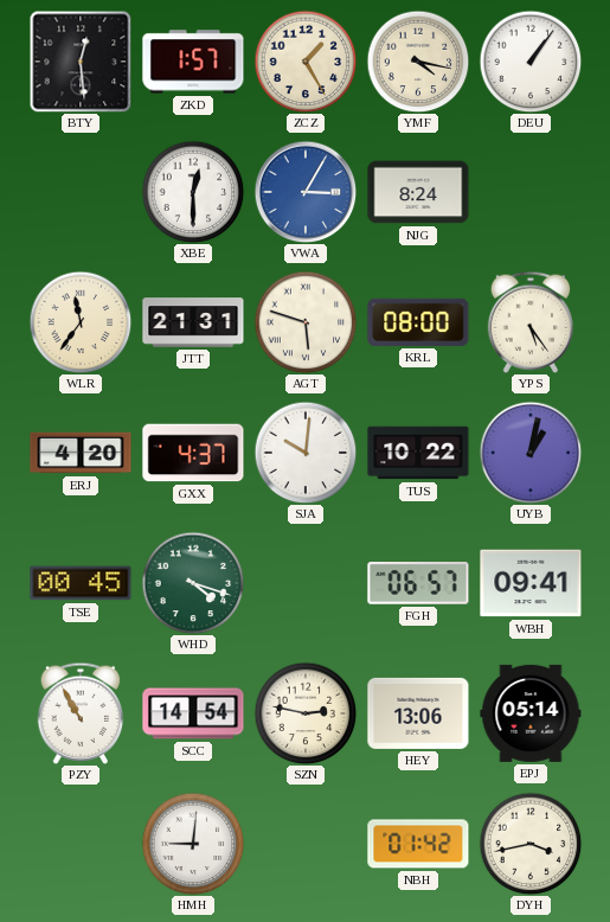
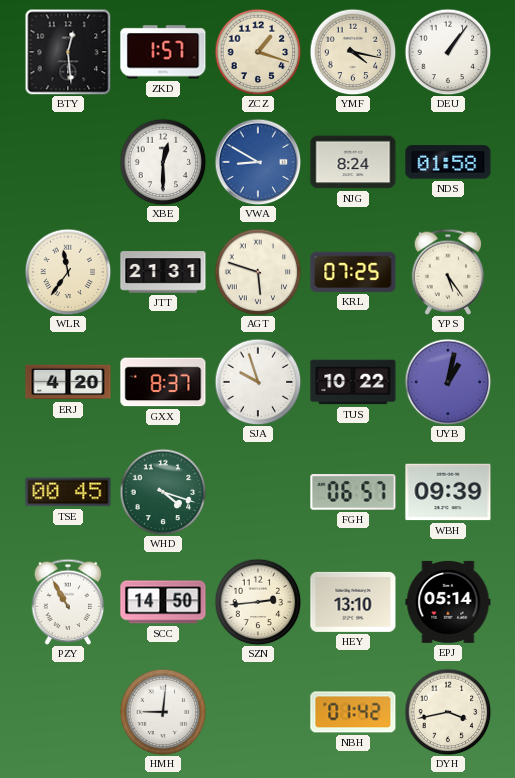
ZCZ: 1:25 -> 1:18 (258, 52)
VWA: 3:05 -> 8:50 (258, 162)
NDS: none -> 01:58 (448, 162)
KRL: 08:00 -> 07:25 (353, 272)
GXX: 4:37 -> 8:37 (163, 382)
SJA: 10:01 -> 9:57 (258, 382)
WBH: 09:41 -> 09:39 (448, 492)
SCC: 14:54 -> 14:50 (163, 602)
SZN: 2:47 -> 2:44 (258, 602)
HEY: 13:06 -> 13:10 (353, 602)
